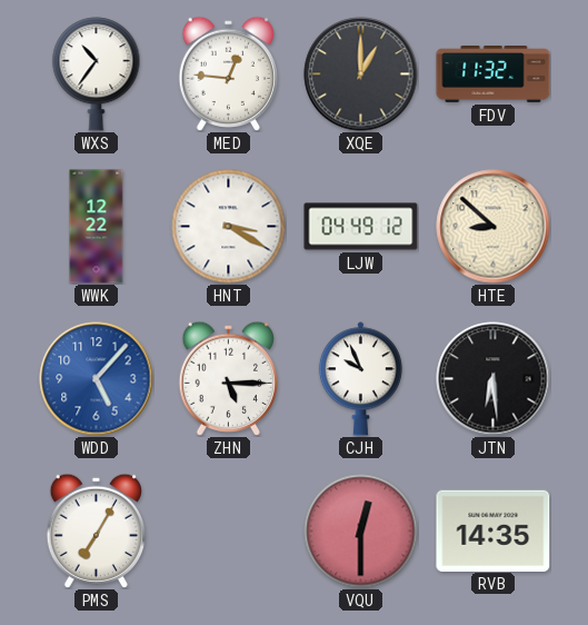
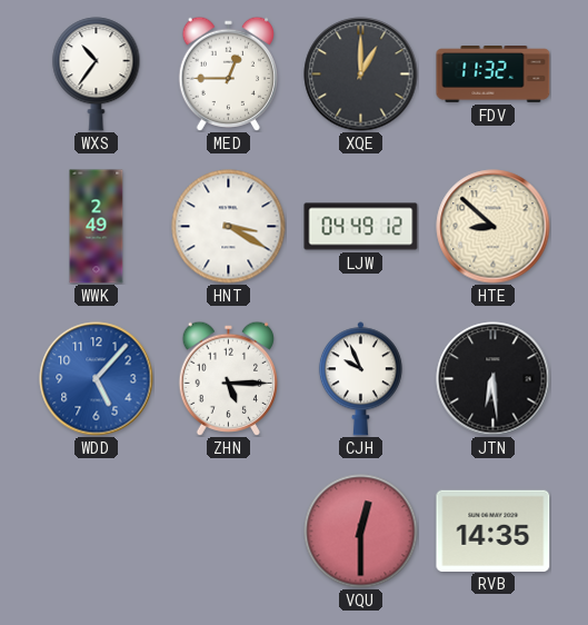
MED: 12:46 -> 12:45 (228, 73)
WWK: 12:22 -> 2:49 (97, 227)
PMS: 7:05 -> none (96, 530)
